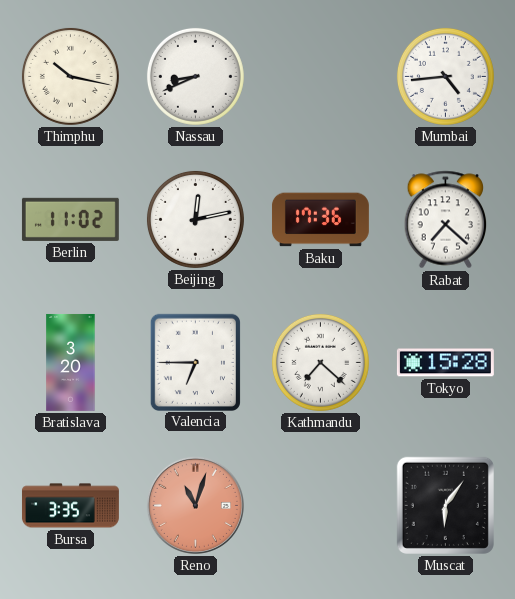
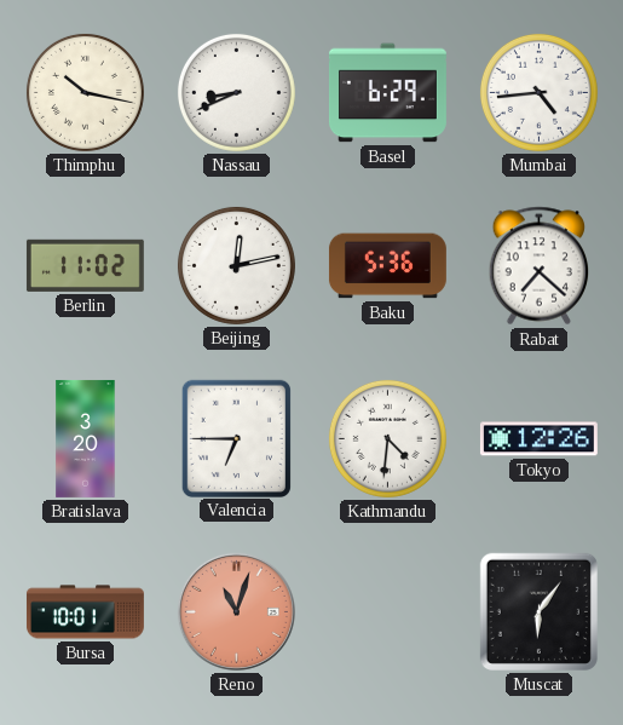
Basel: none -> 6:29 (387, 93)
Baku: 17:36 -> 5:36 (387, 266)
Kathmandu: 7:22 -> 4:31 (387, 438)
Tokyo: 15:28 -> 12:26 (538, 439)
Bursa: 3:35 -> 10:01 (85, 612)
